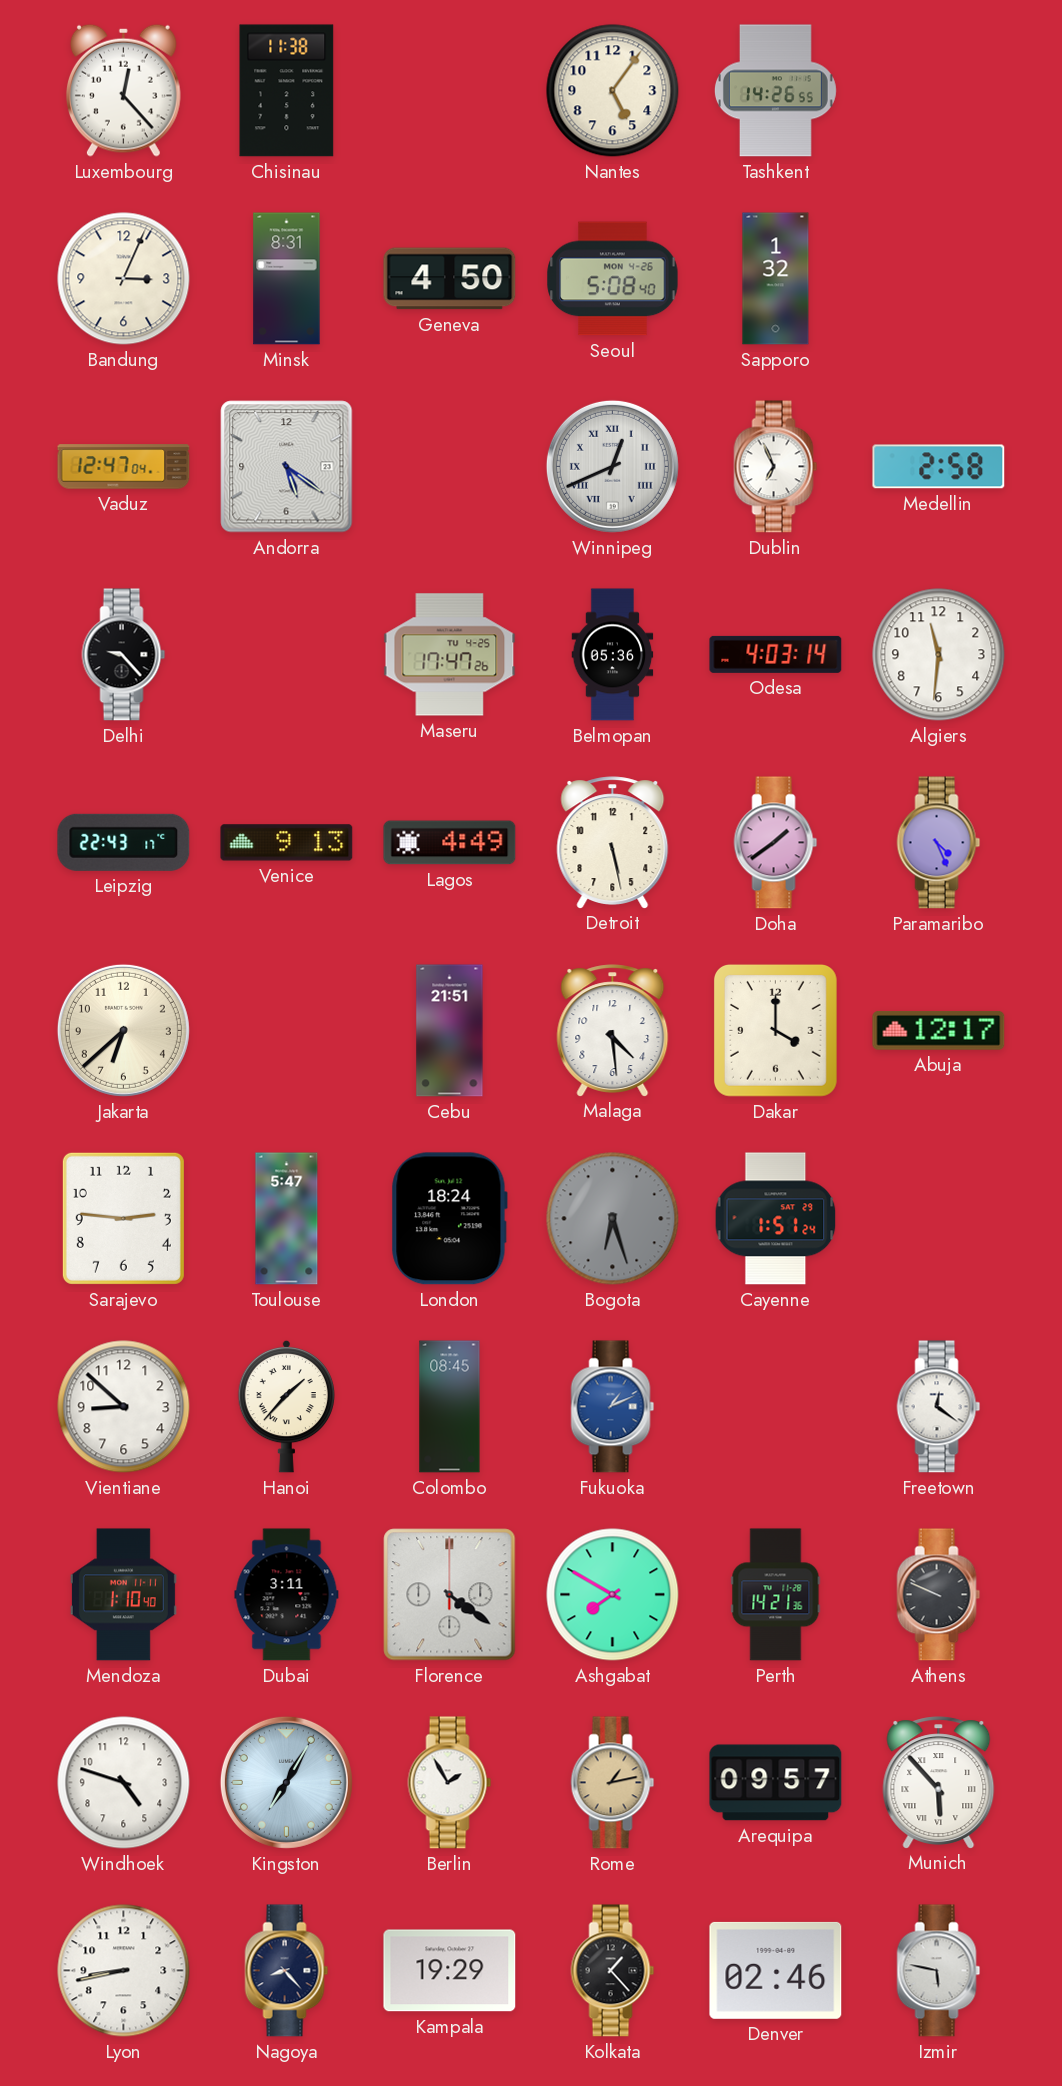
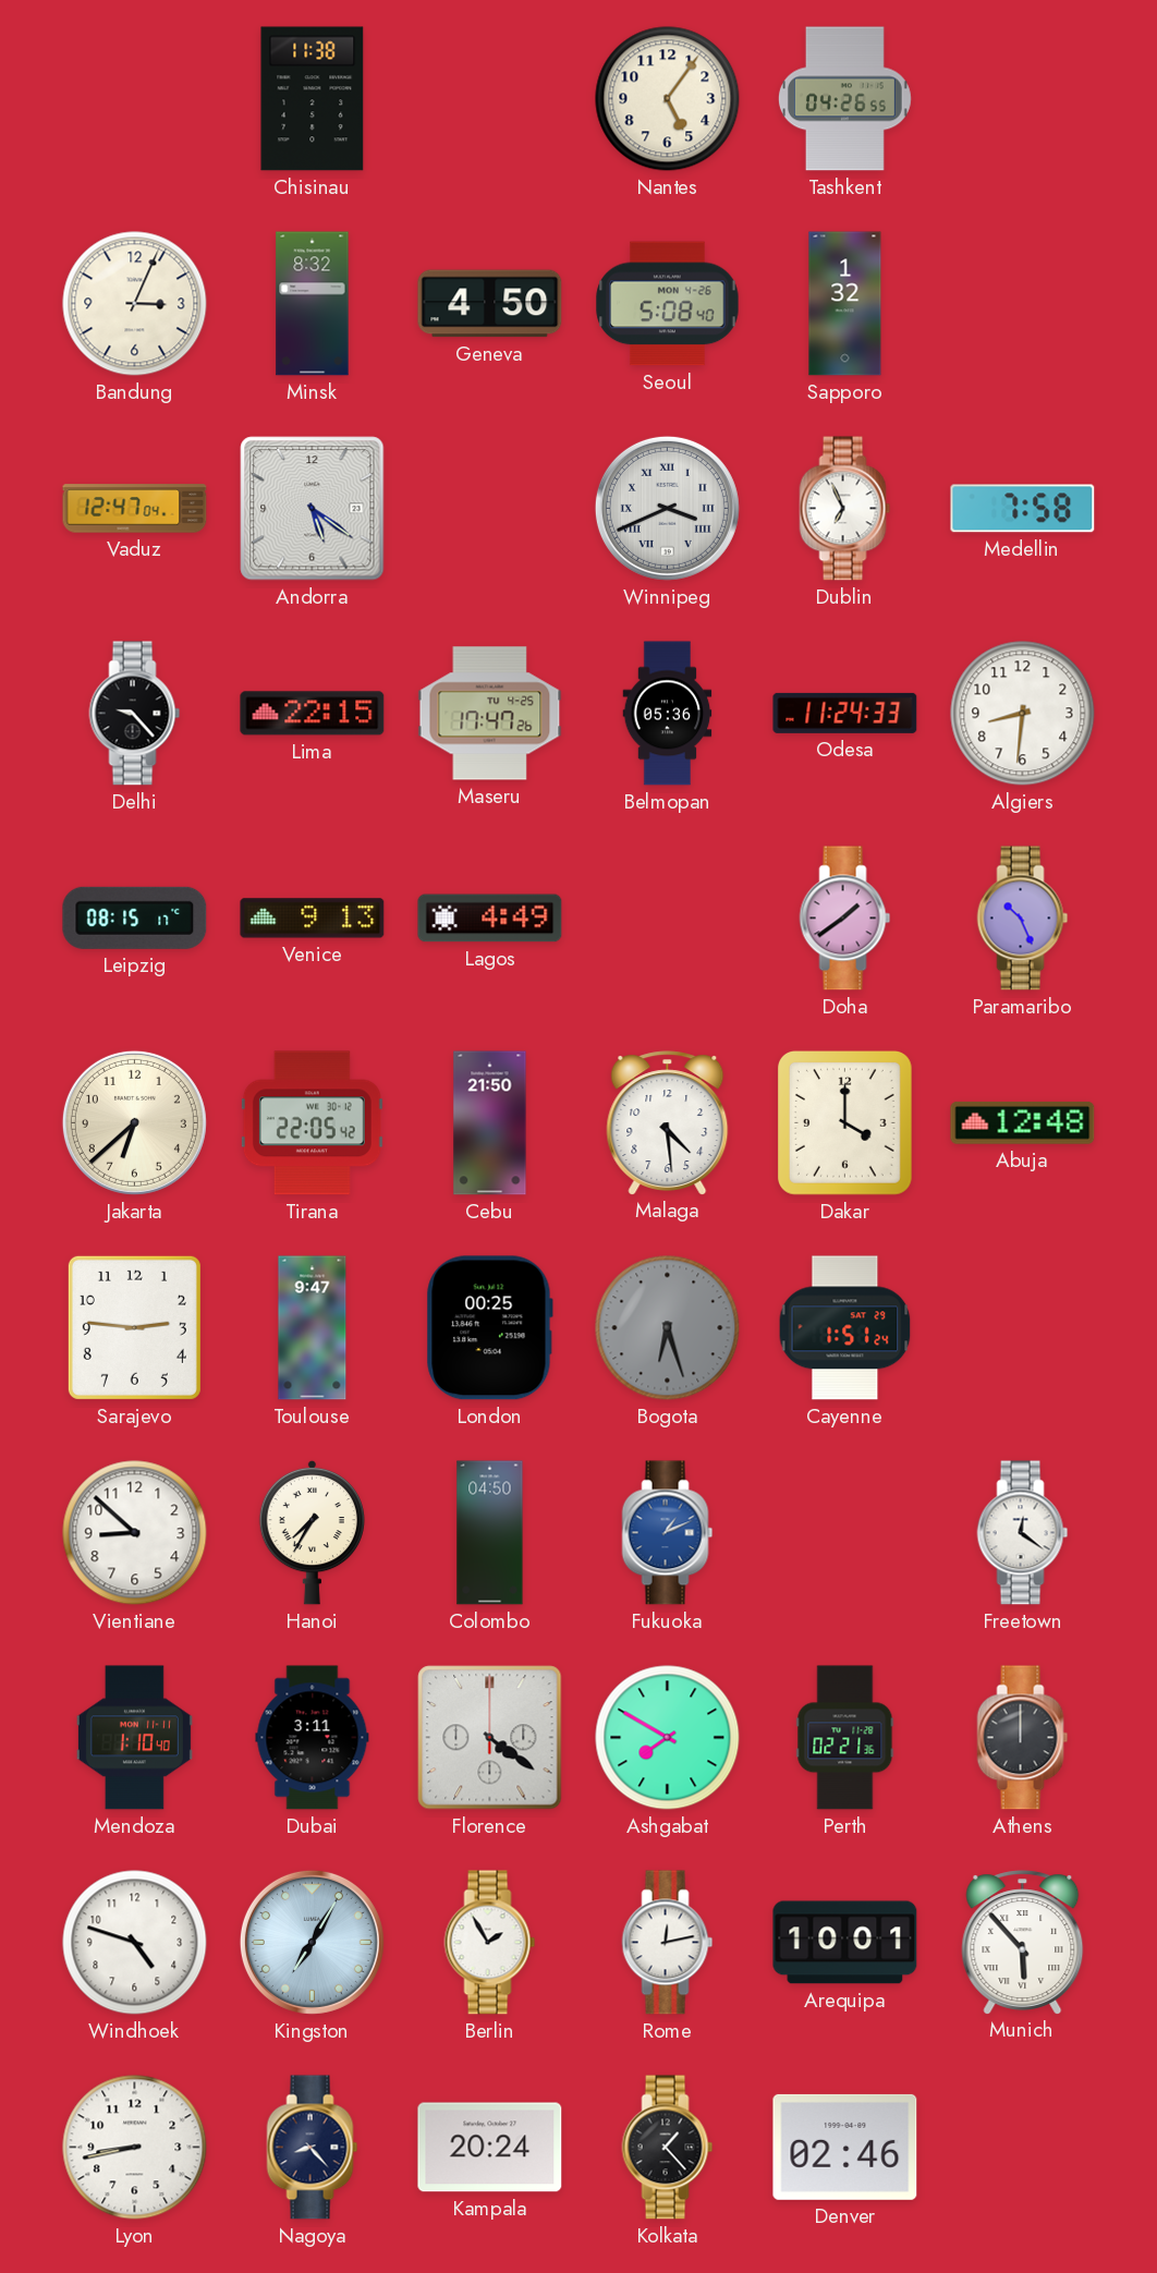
Luxembourg: 12:23 -> none (123, 90)
Tashkent: 14:26 -> 04:26 (844, 99)
Minsk: 8:31 -> 8:32 (313, 304)
Winnipeg: 12:41 -> 3:41 (667, 508)
Medellin: 2:58 -> 7:58 (1023, 509)
Lima: none -> 22:15 (313, 714)
Odesa: 4:03 -> 11:24 (845, 713)
Algiers: 11:31 -> 8:31 (1023, 714)
Leipzig: 22:43 -> 08:15 (135, 917)
Detroit: 5:28 -> none (613, 842)
Paramaribo: 4:26 -> 10:26 (1023, 919)
Tirana: none -> 22:05 (312, 1123)
Cebu: 21:51 -> 21:50 (490, 1123)
Abuja: 12:17 -> 12:48 (1023, 1123)
Toulouse: 5:47 -> 9:47 (313, 1328)
London: 18:24 -> 00:25 (489, 1328)
Hanoi: 1:37 -> 7:35 (312, 1532)
Colombo: 08:45 -> 04:50 (490, 1533)
Perth: 14:21 -> 02:21 (845, 1738)
Athens: 9:49 -> 12:00 (1023, 1738)
Rome: 1:13 -> 12:13 (668, 1943)
Rome dial: champagne -> white (668, 1943)
Arequipa: 09:57 -> 10:01 (845, 1943)
Kampala: 19:29 -> 20:24 (490, 2148)
Izmir: 5:47 -> none (939, 1971)
